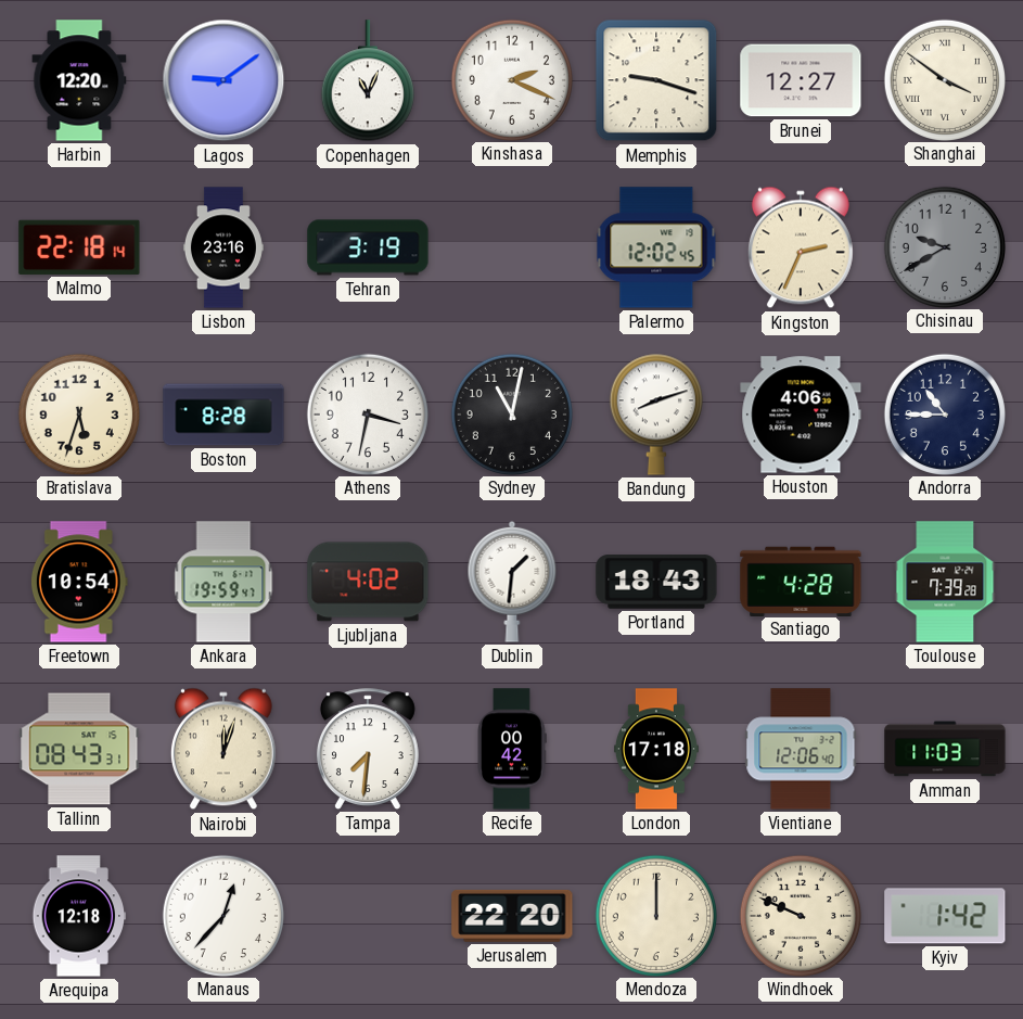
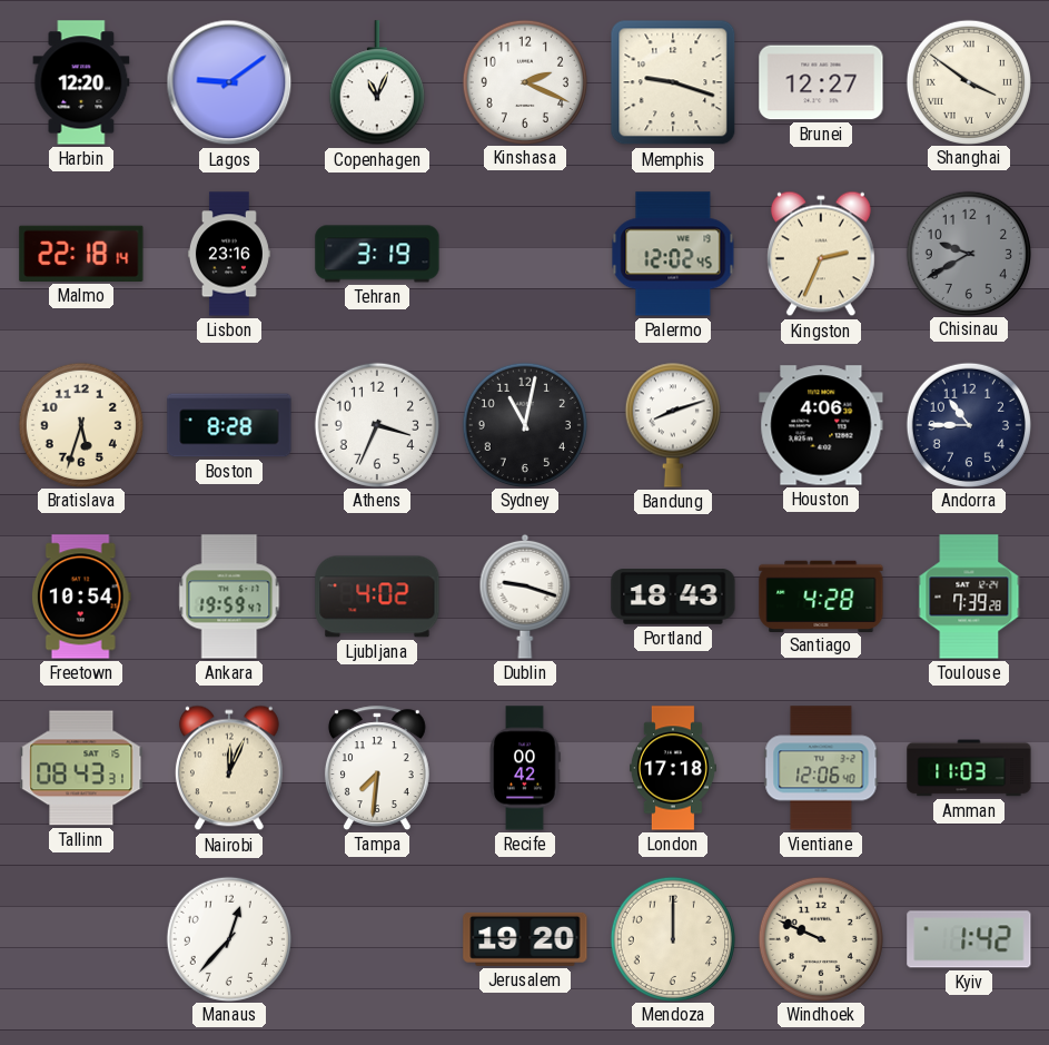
Athens: 3:32 -> 3:34 (376, 424)
Dublin: 1:31 -> 9:18 (525, 597)
Nairobi: 12:03 -> 12:04 (229, 768)
Arequipa: 12:18 -> none (79, 916)
Jerusalem: 22:20 -> 19:20 (525, 939)
